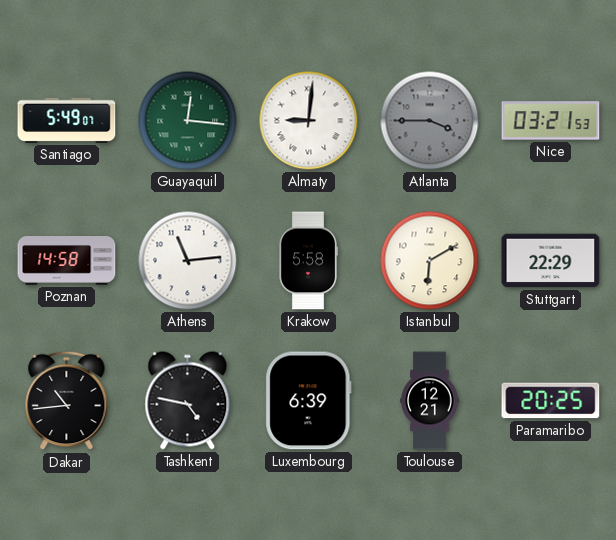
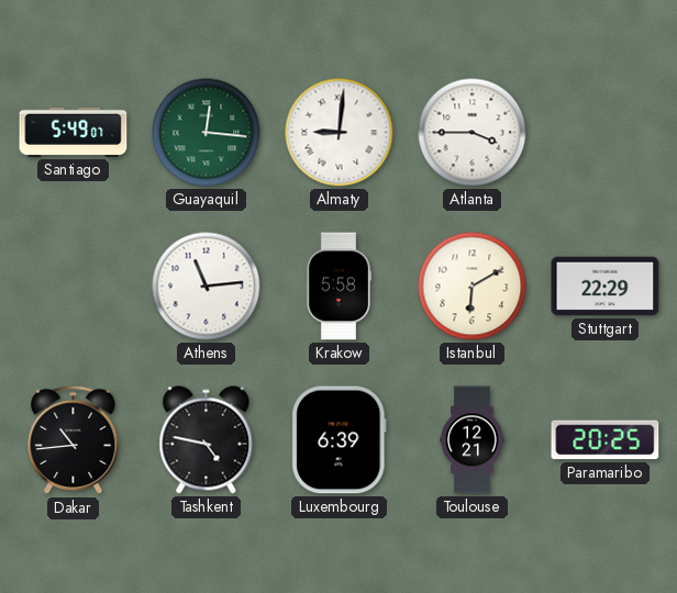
Atlanta dial: grey -> white (473, 133)
Nice: 03:21 -> none (551, 121)
Poznan: 14:58 -> none (67, 261)
